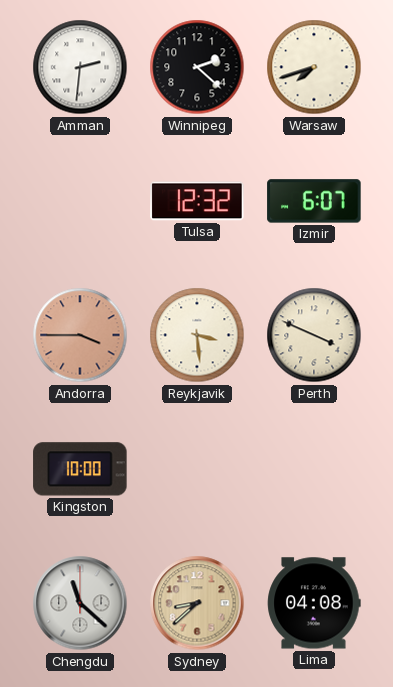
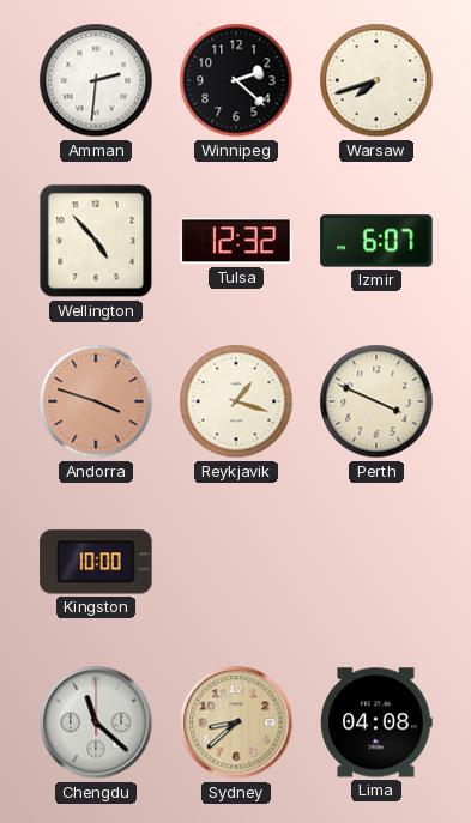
Wellington: none -> 4:53 (96, 241)
Andorra: 3:45 -> 3:48 (96, 401)
Reykjavik: 3:29 -> 1:18 (236, 401)
